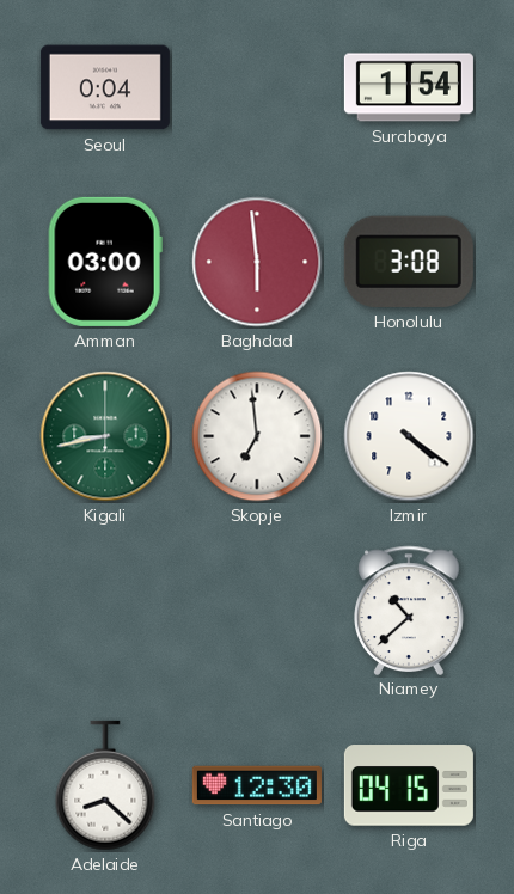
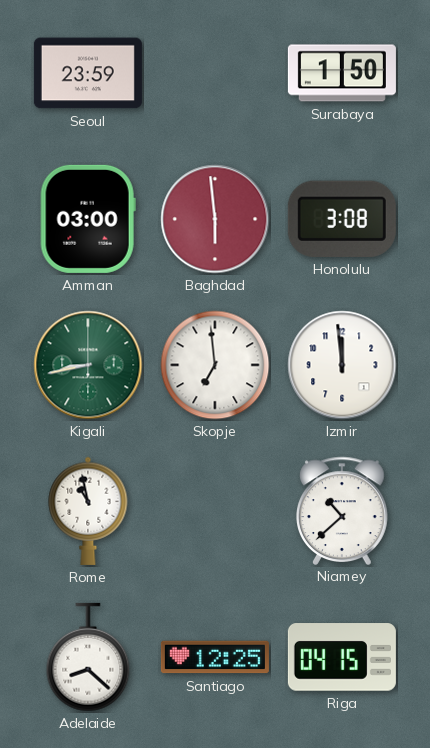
Seoul: 0:04 -> 23:59 (88, 73)
Surabaya: 1:54 -> 1:50 (342, 73)
Izmir: 4:21 -> 11:59 (342, 365)
Rome: none -> 10:58 (88, 511)
Santiago: 12:30 -> 12:25 (215, 657)
